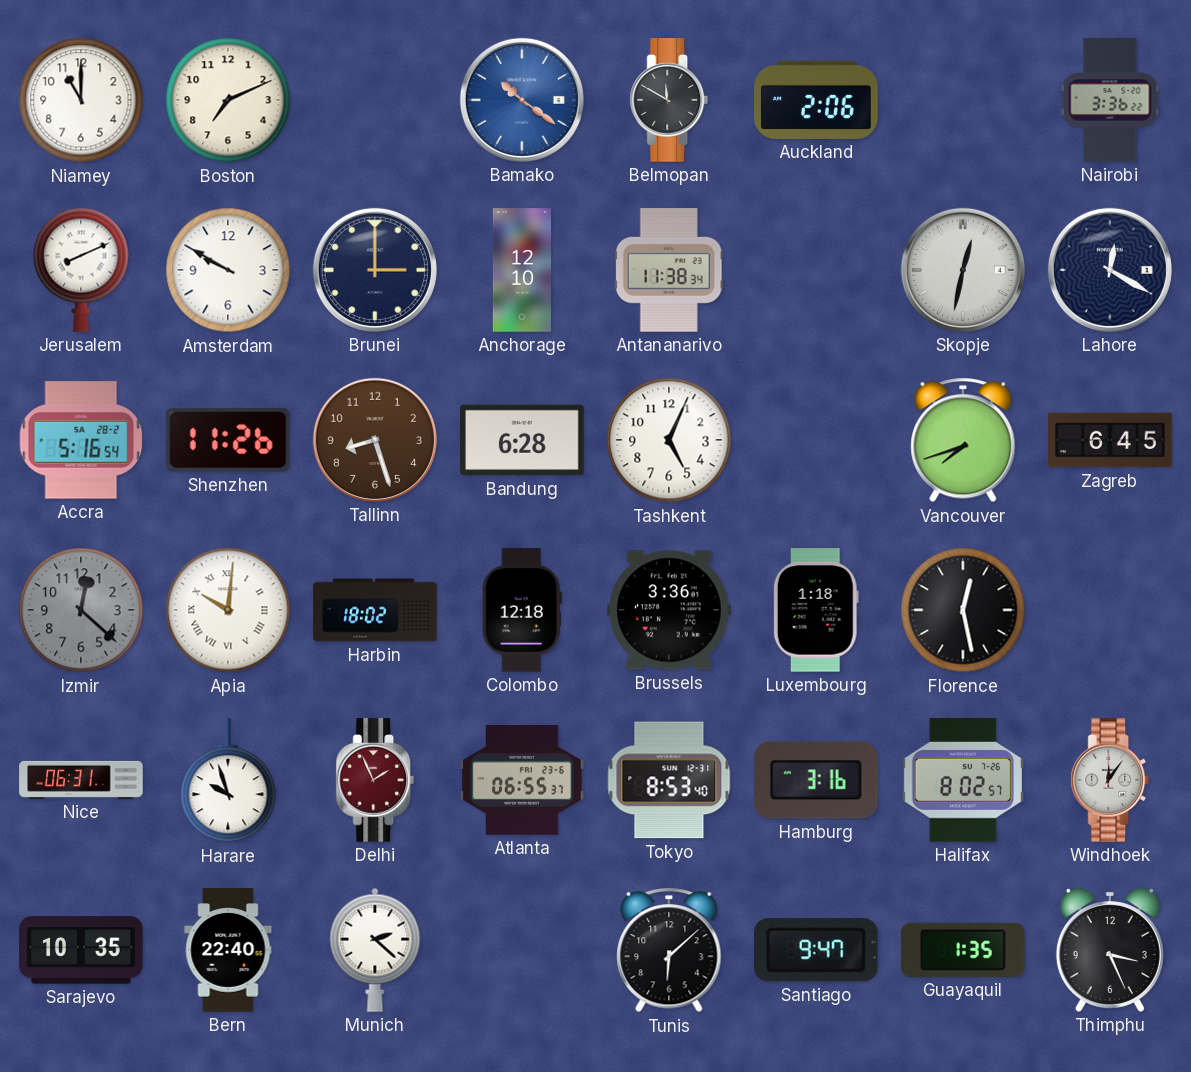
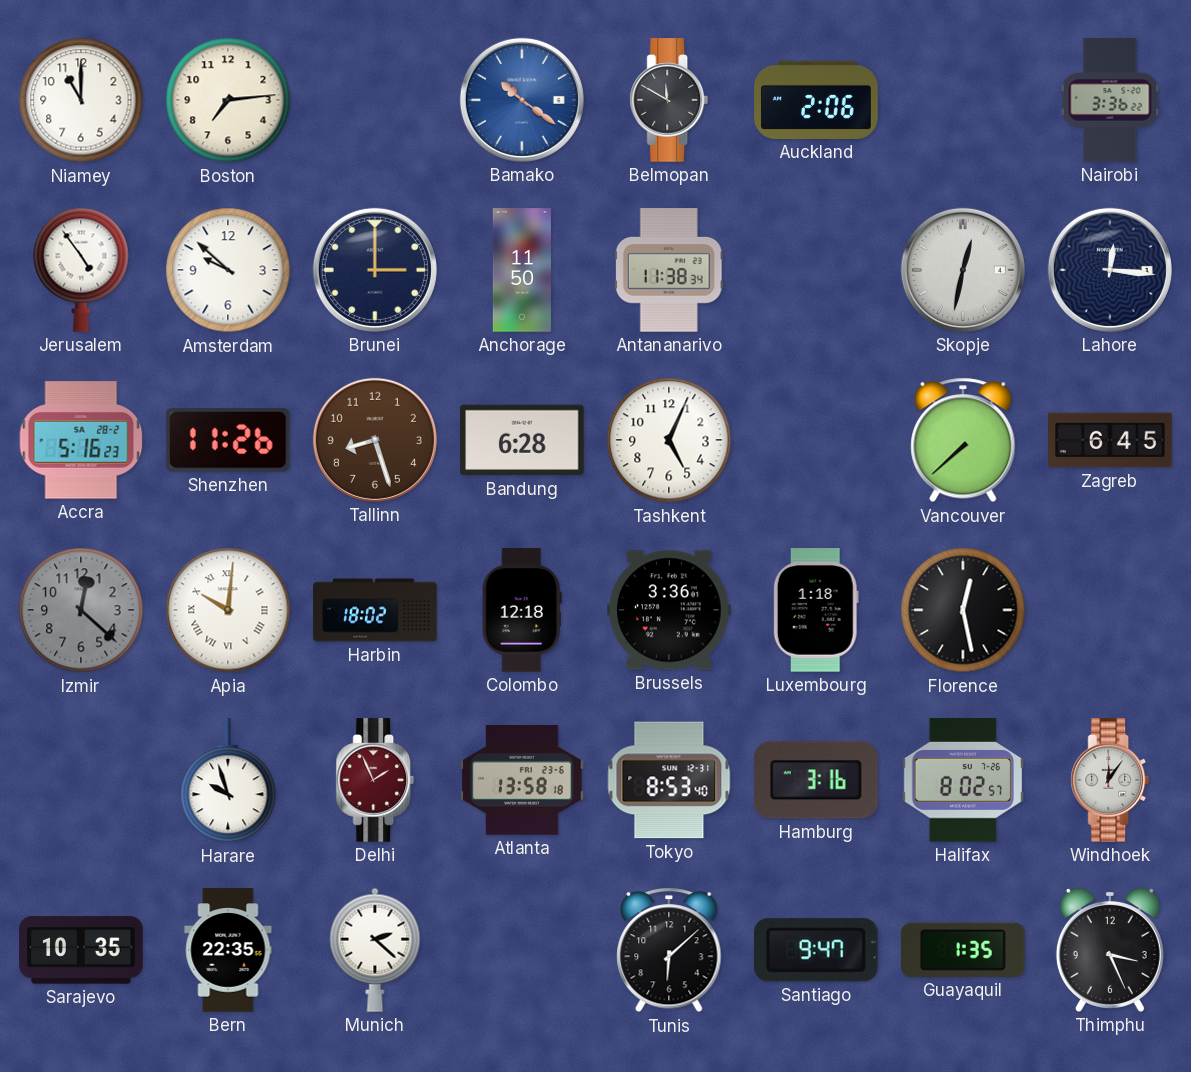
Boston: 7:11 -> 7:14 (228, 100)
Jerusalem: 8:11 -> 4:54 (81, 270)
Amsterdam: 9:50 -> 9:52 (228, 270)
Anchorage: 12:10 -> 11:50 (522, 270)
Lahore: 12:20 -> 12:16 (1110, 270)
Accra: 5:16:54 -> 5:16:23 (81, 440)
Vancouver: 7:42 -> 7:38 (963, 440)
Nice: 06:31 -> none (81, 780)
Atlanta: 06:55 -> 13:58 (522, 780)
Bern: 22:40 -> 22:35 (228, 950)
